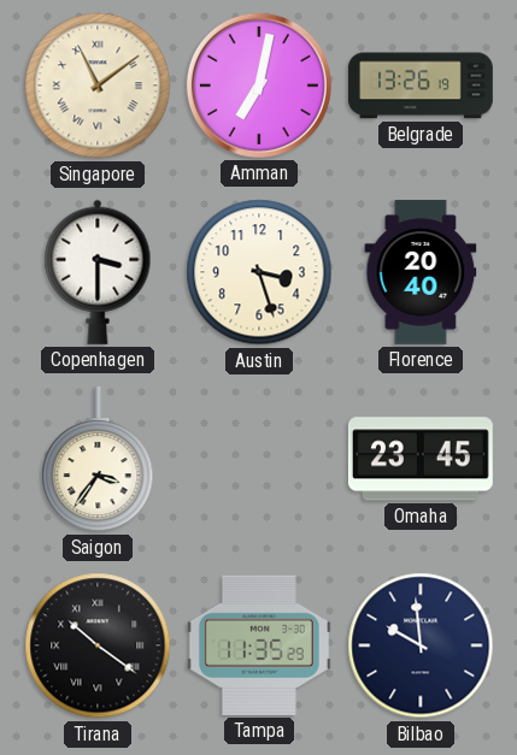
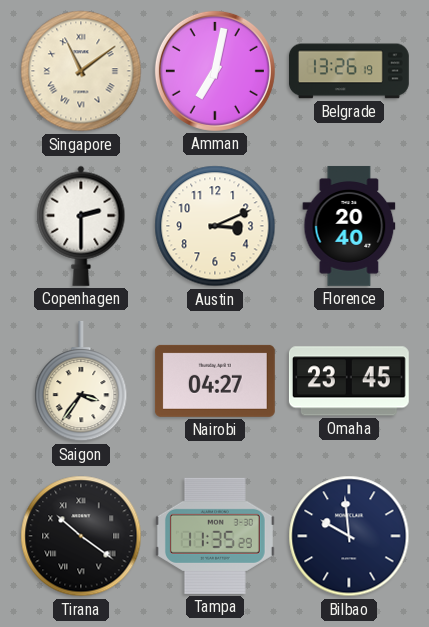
Copenhagen: 3:30 -> 2:30 (81, 226)
Austin: 3:27 -> 3:11 (215, 226)
Nairobi: none -> 04:27 (215, 381)
